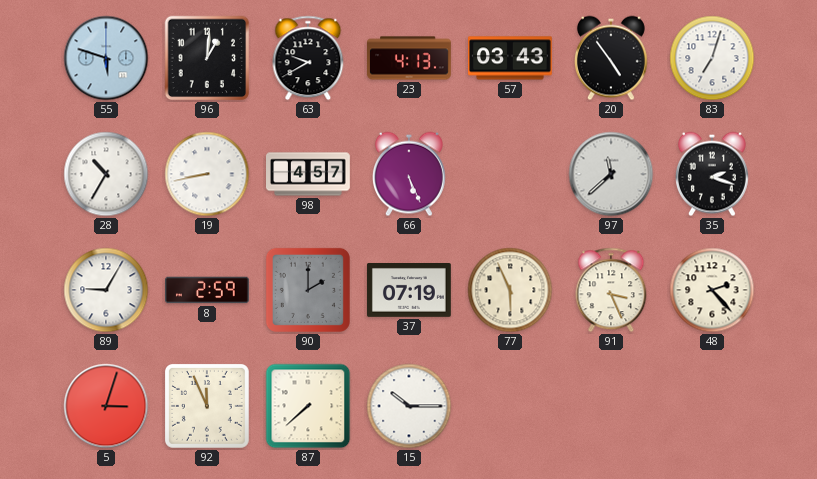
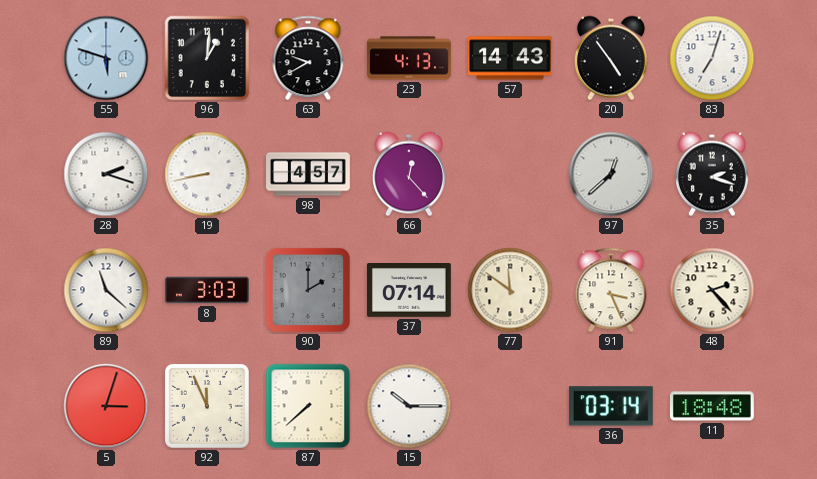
57: 03:43 -> 14:43 (511, 58)
28: 10:35 -> 2:18 (106, 174)
66: 5:26 -> 12:23 (409, 174)
97: 11:38 -> 12:38 (611, 174)
89: 9:05 -> 11:22 (106, 290)
8: 2:59 -> 3:03 (208, 290)
37: 07:19 -> 07:14 (409, 291)
77: 5:56 -> 11:51 (510, 290)
36: none -> 03:14 (611, 406)
11: none -> 18:48 (712, 406)
